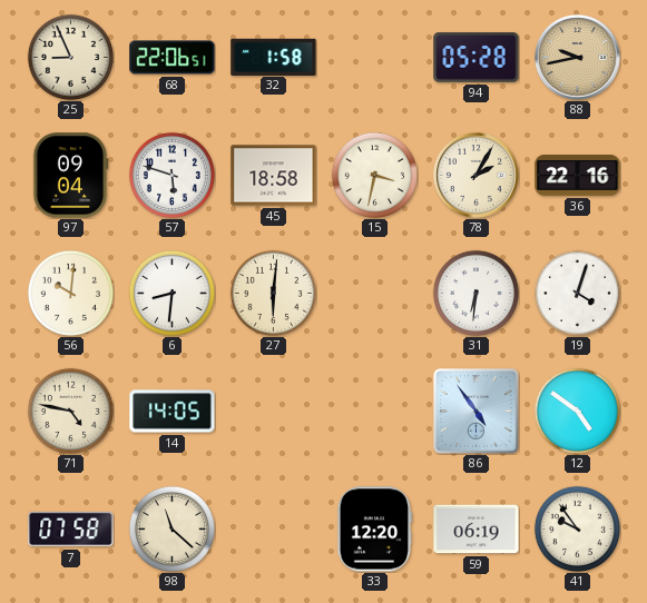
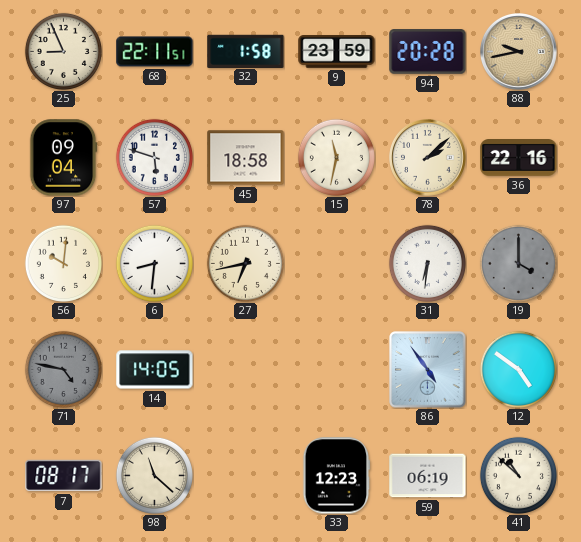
68: 22:06 -> 22:11 (155, 52)
9: none -> 23:59 (337, 52)
94: 05:28 -> 20:28 (428, 52)
15: 3:32 -> 11:32 (336, 157)
78: 2:05 -> 2:08 (428, 158)
27: 6:01 -> 6:43 (245, 263)
19: 4:03 -> 4:00 (518, 263)
19 dial: white -> grey (518, 263)
71 dial: cream -> grey (63, 369)
7: 07:58 -> 08:17 (64, 476)
33: 12:20 -> 12:23 (337, 476)
41: 9:54 -> 10:52 (518, 475)
